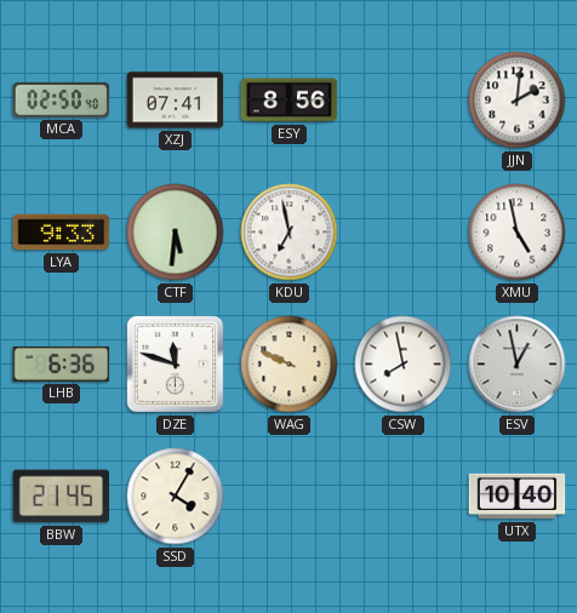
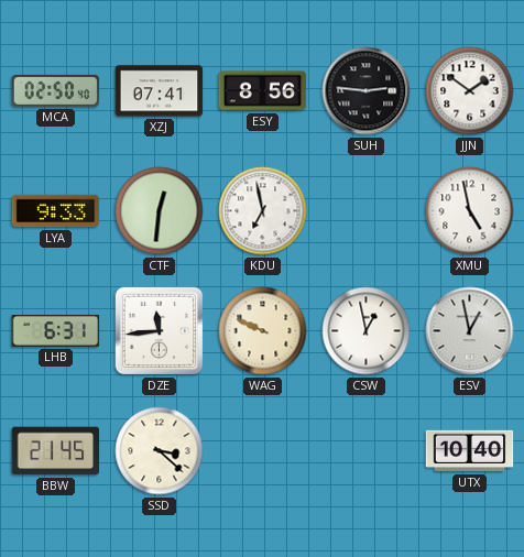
SUH: none -> 2:46 (367, 91)
JJN: 2:01 -> 1:51 (470, 91)
CTF: 5:31 -> 12:31 (160, 211)
LHB: 6:36 -> 6:31 (56, 330)
DZE: 11:48 -> 11:44 (160, 331)
CSW: 7:58 -> 12:58 (367, 331)
SSD: 4:05 -> 3:22 (160, 451)
